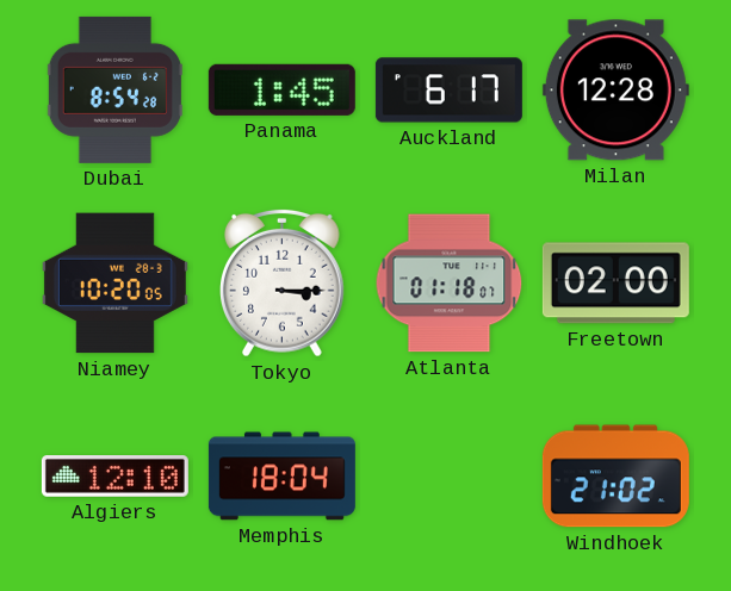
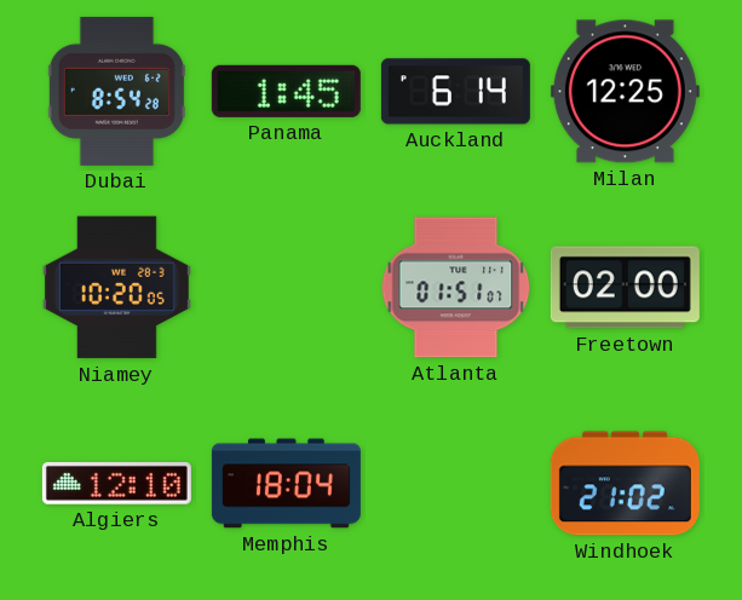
Auckland: 6:17 -> 6:14 (455, 92)
Milan: 12:28 -> 12:25 (625, 92)
Tokyo: 3:15 -> none (283, 282)
Atlanta: 01:18 -> 01:51 (456, 288)
